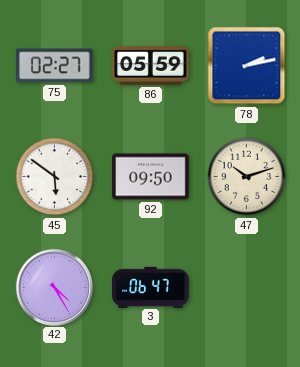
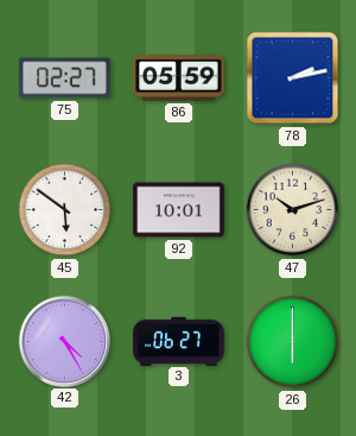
92: 09:50 -> 10:01 (179, 210)
3: 06:47 -> 06:27 (179, 341)
26: none -> 6:00 (293, 342)
